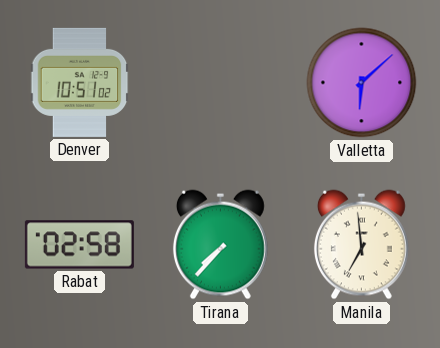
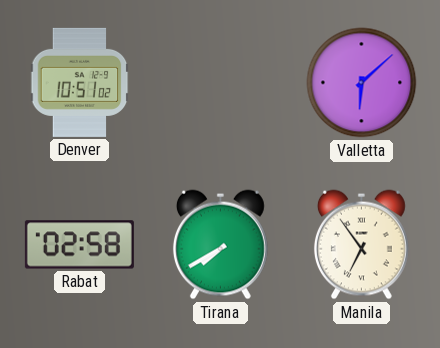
Tirana: 7:37 -> 7:40 (220, 245)
Manila: 6:59 -> 6:54 (361, 245)
